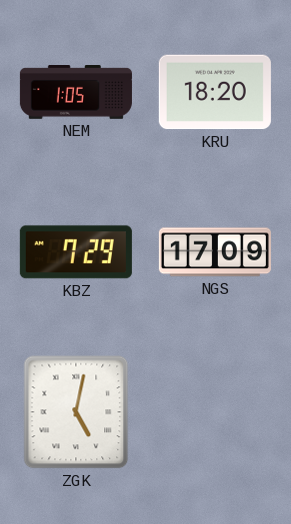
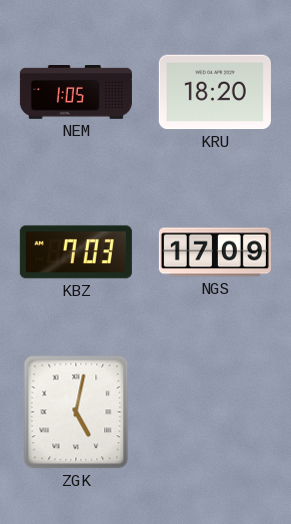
KBZ: 7:29 -> 7:03 (76, 252)
